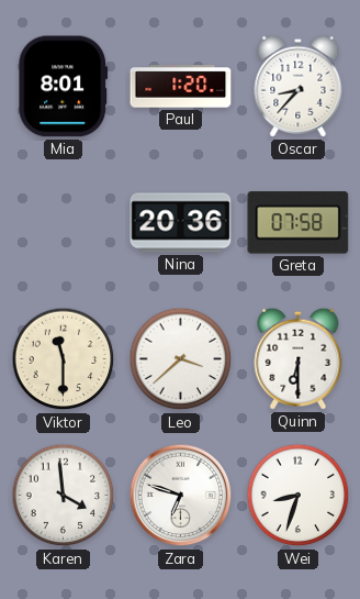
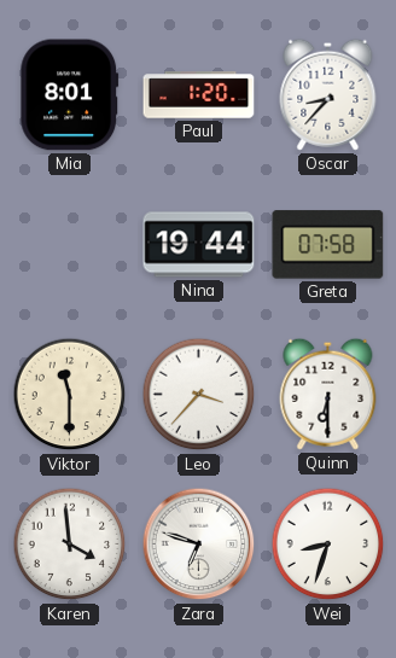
Nina: 20:36 -> 19:44 (199, 245)
Leo: 3:38 -> 3:37 (199, 395)
